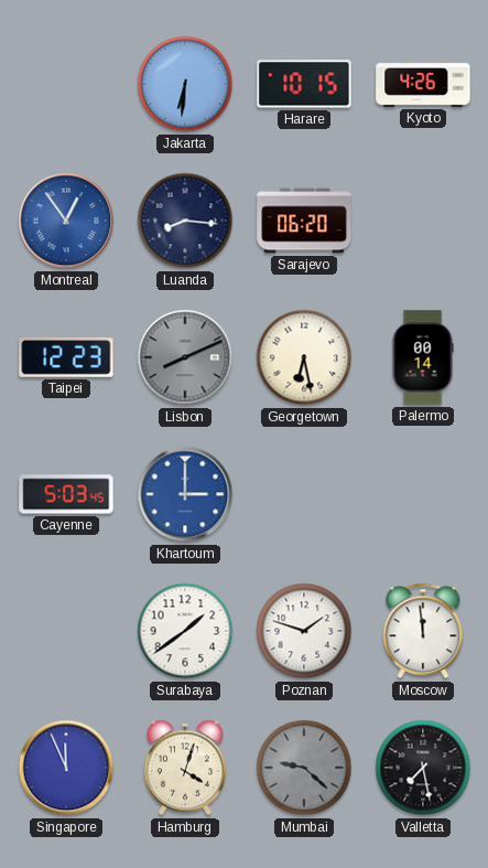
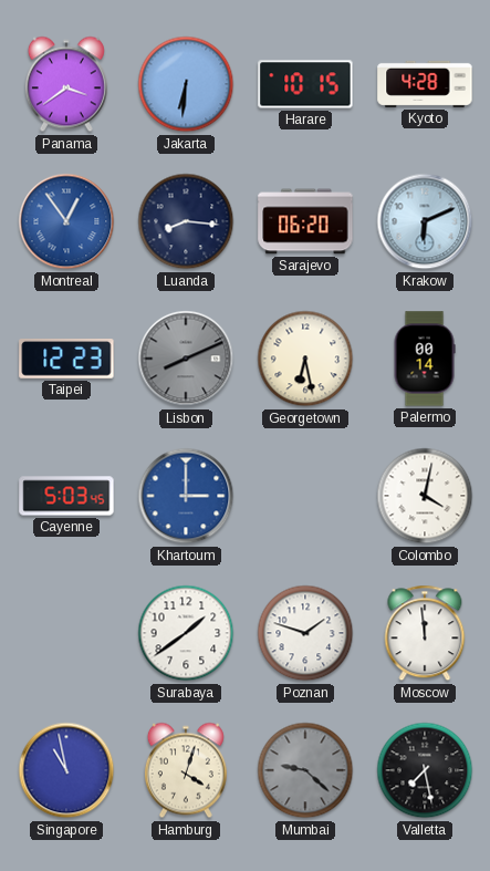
Panama: none -> 3:39 (66, 84)
Kyoto: 4:26 -> 4:28 (425, 84)
Krakow: none -> 6:11 (425, 221)
Colombo: none -> 4:02 (425, 496)
Singapore: 11:56 -> 10:58 (66, 770)
